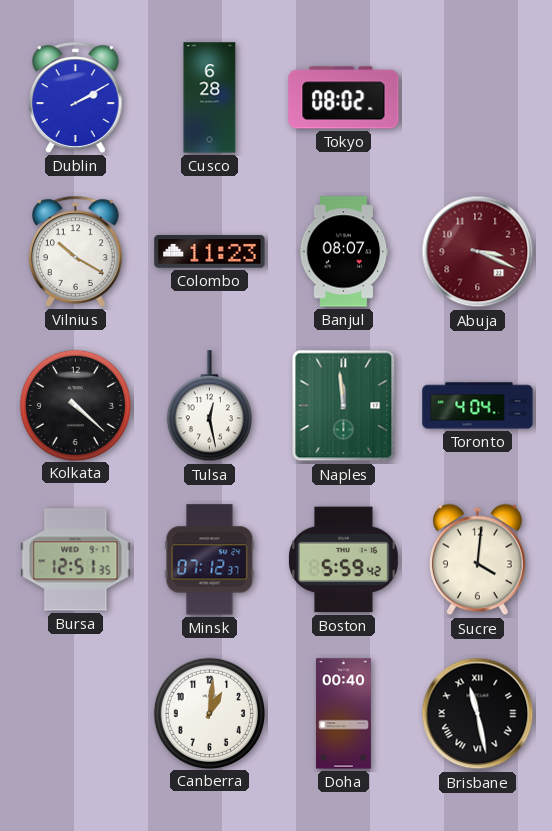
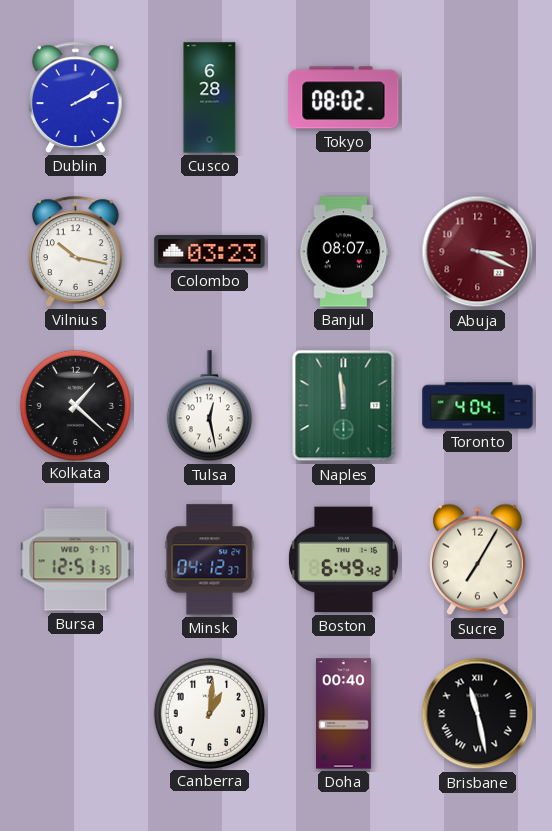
Vilnius: 10:20 -> 10:17 (76, 251)
Colombo: 11:23 -> 03:23 (210, 252)
Kolkata: 4:22 -> 1:22 (75, 405)
Minsk: 07:12 -> 04:12 (210, 560)
Boston: 5:59 -> 6:49 (343, 560)
Sucre: 4:01 -> 7:05 (478, 560)
